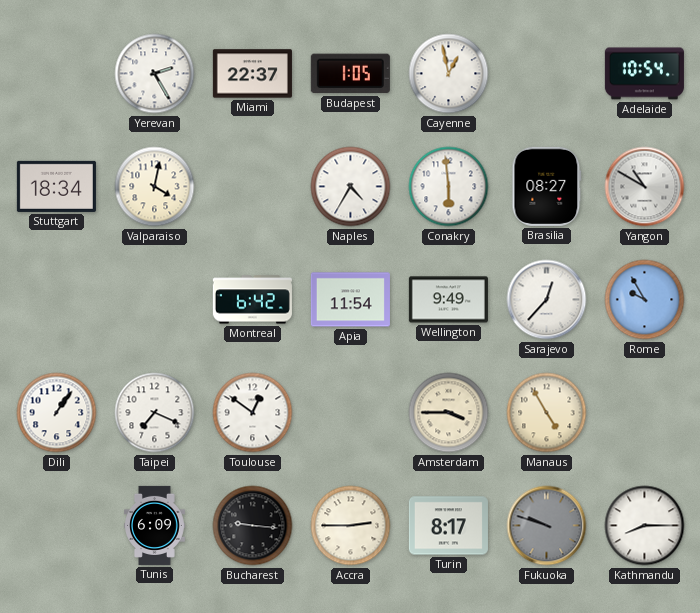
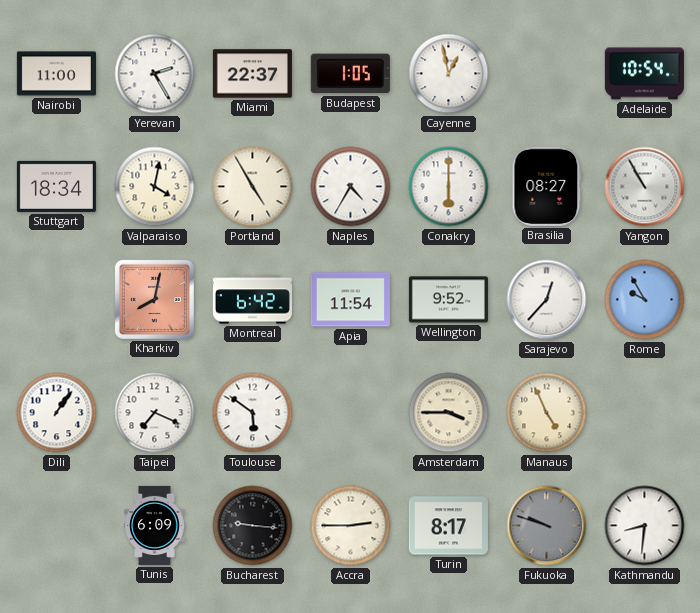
Nairobi: none -> 11:00 (56, 74)
Portland: none -> 4:55 (253, 187)
Conakry: 5:59 -> 6:00 (449, 187)
Yangon: 10:50 -> 10:55 (645, 187)
Kharkiv: none -> 8:02 (154, 299)
Wellington: 9:49 -> 9:52 (448, 300)
Toulouse: 12:51 -> 5:51 (253, 413)
Manaus: 4:55 -> 4:56 (547, 413)
Kathmandu: 8:15 -> 8:31 (645, 526)
